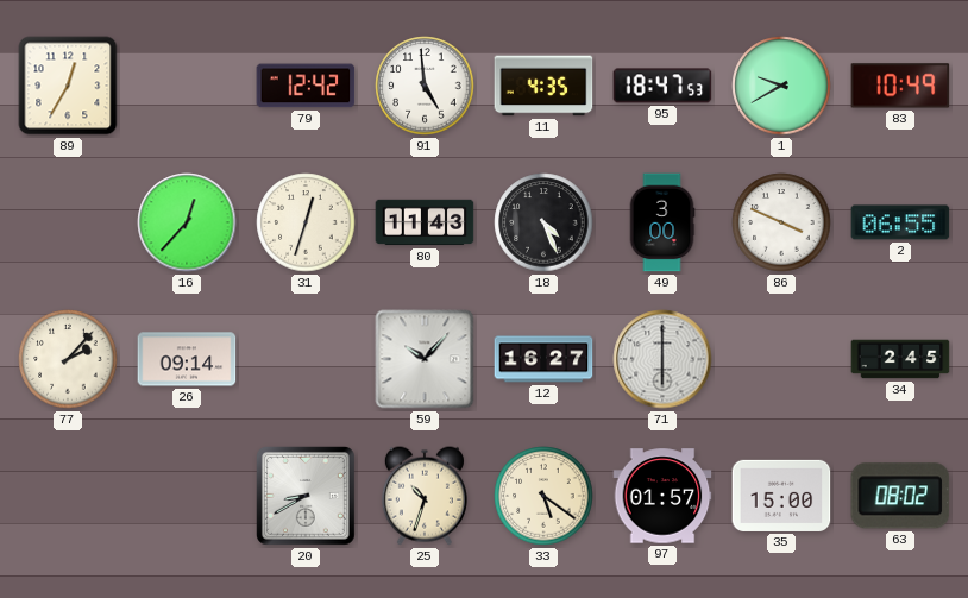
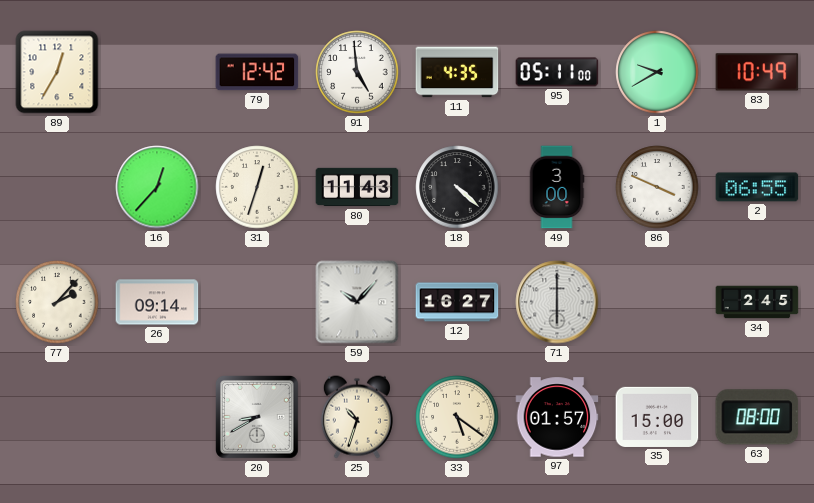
95: 18:47 -> 05:11 (557, 72)
18: 4:26 -> 4:22 (457, 187)
63: 08:02 -> 08:00 (757, 417)
